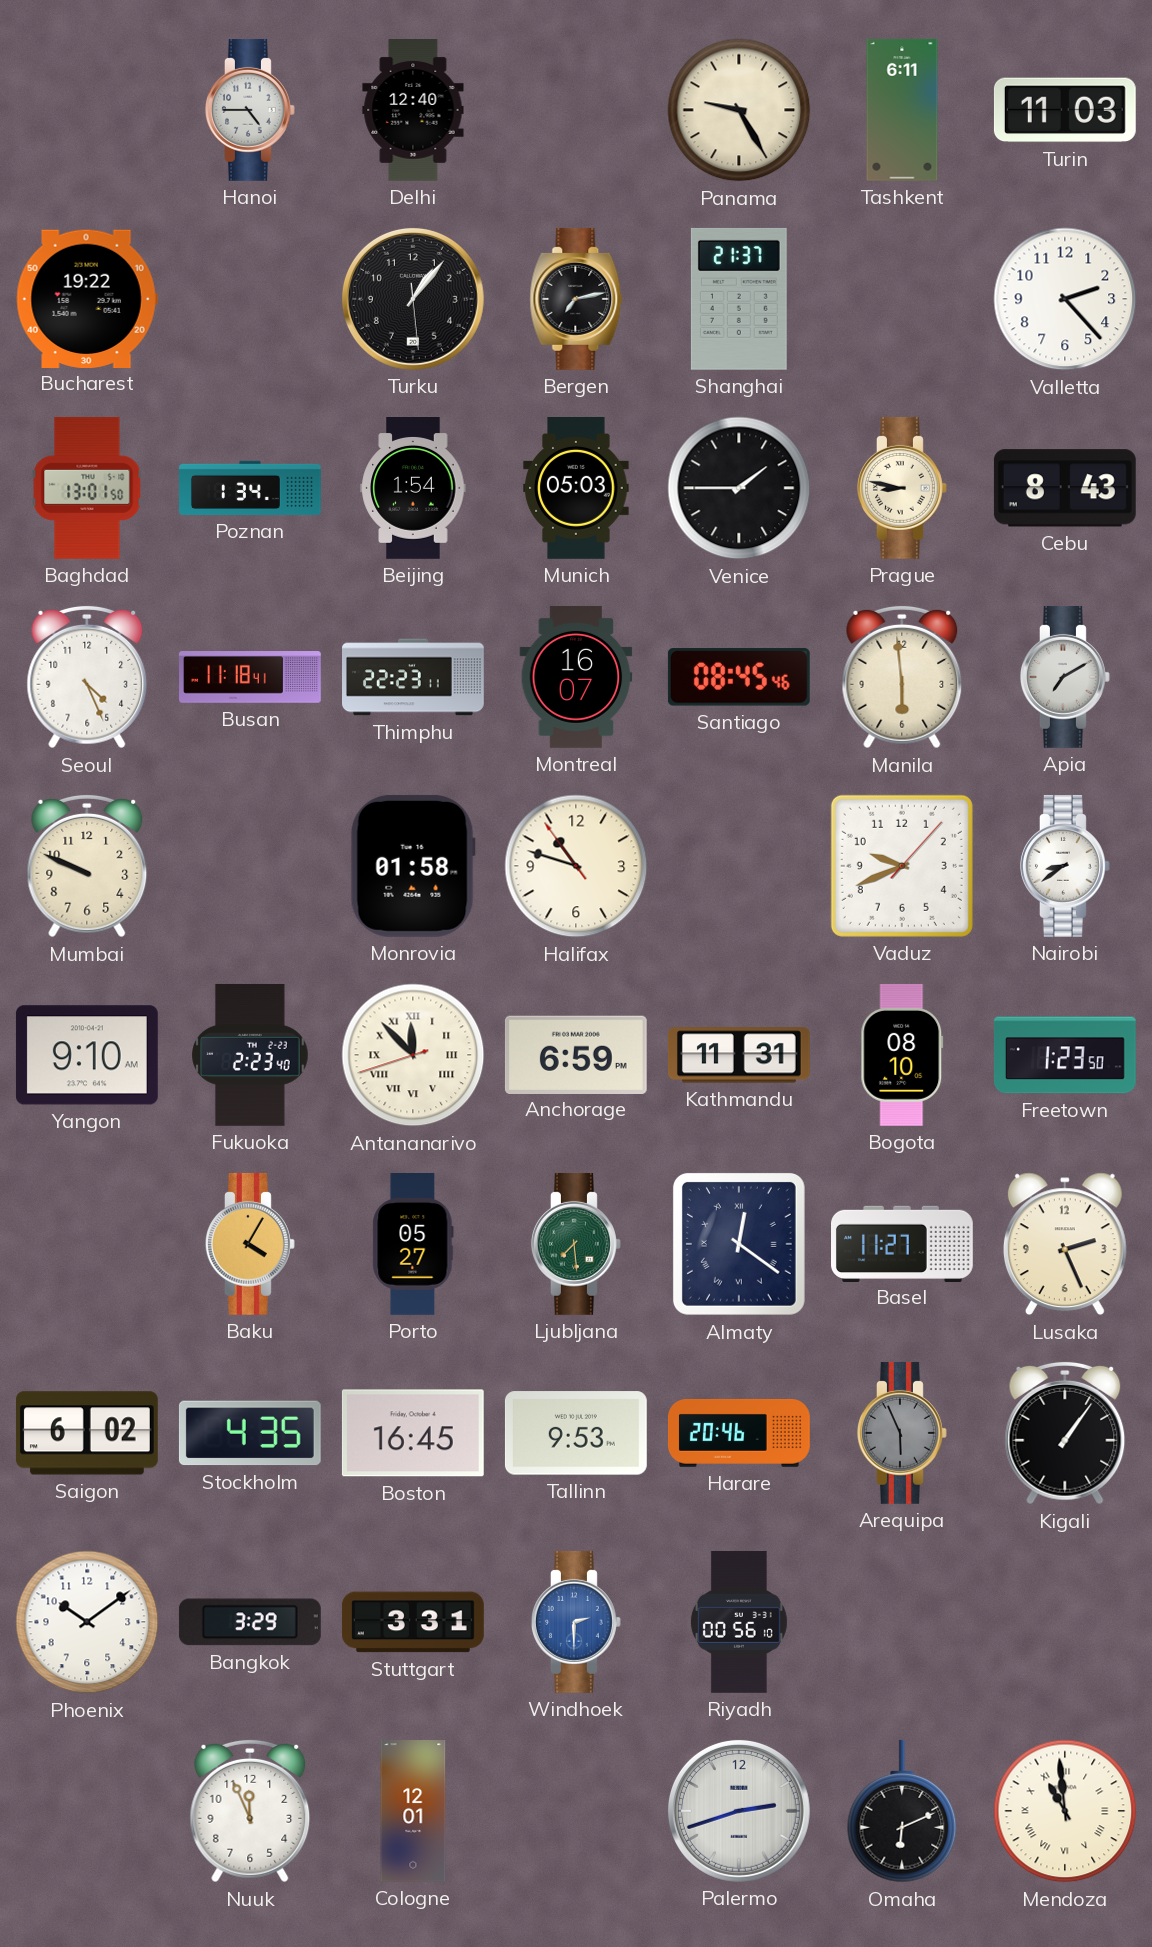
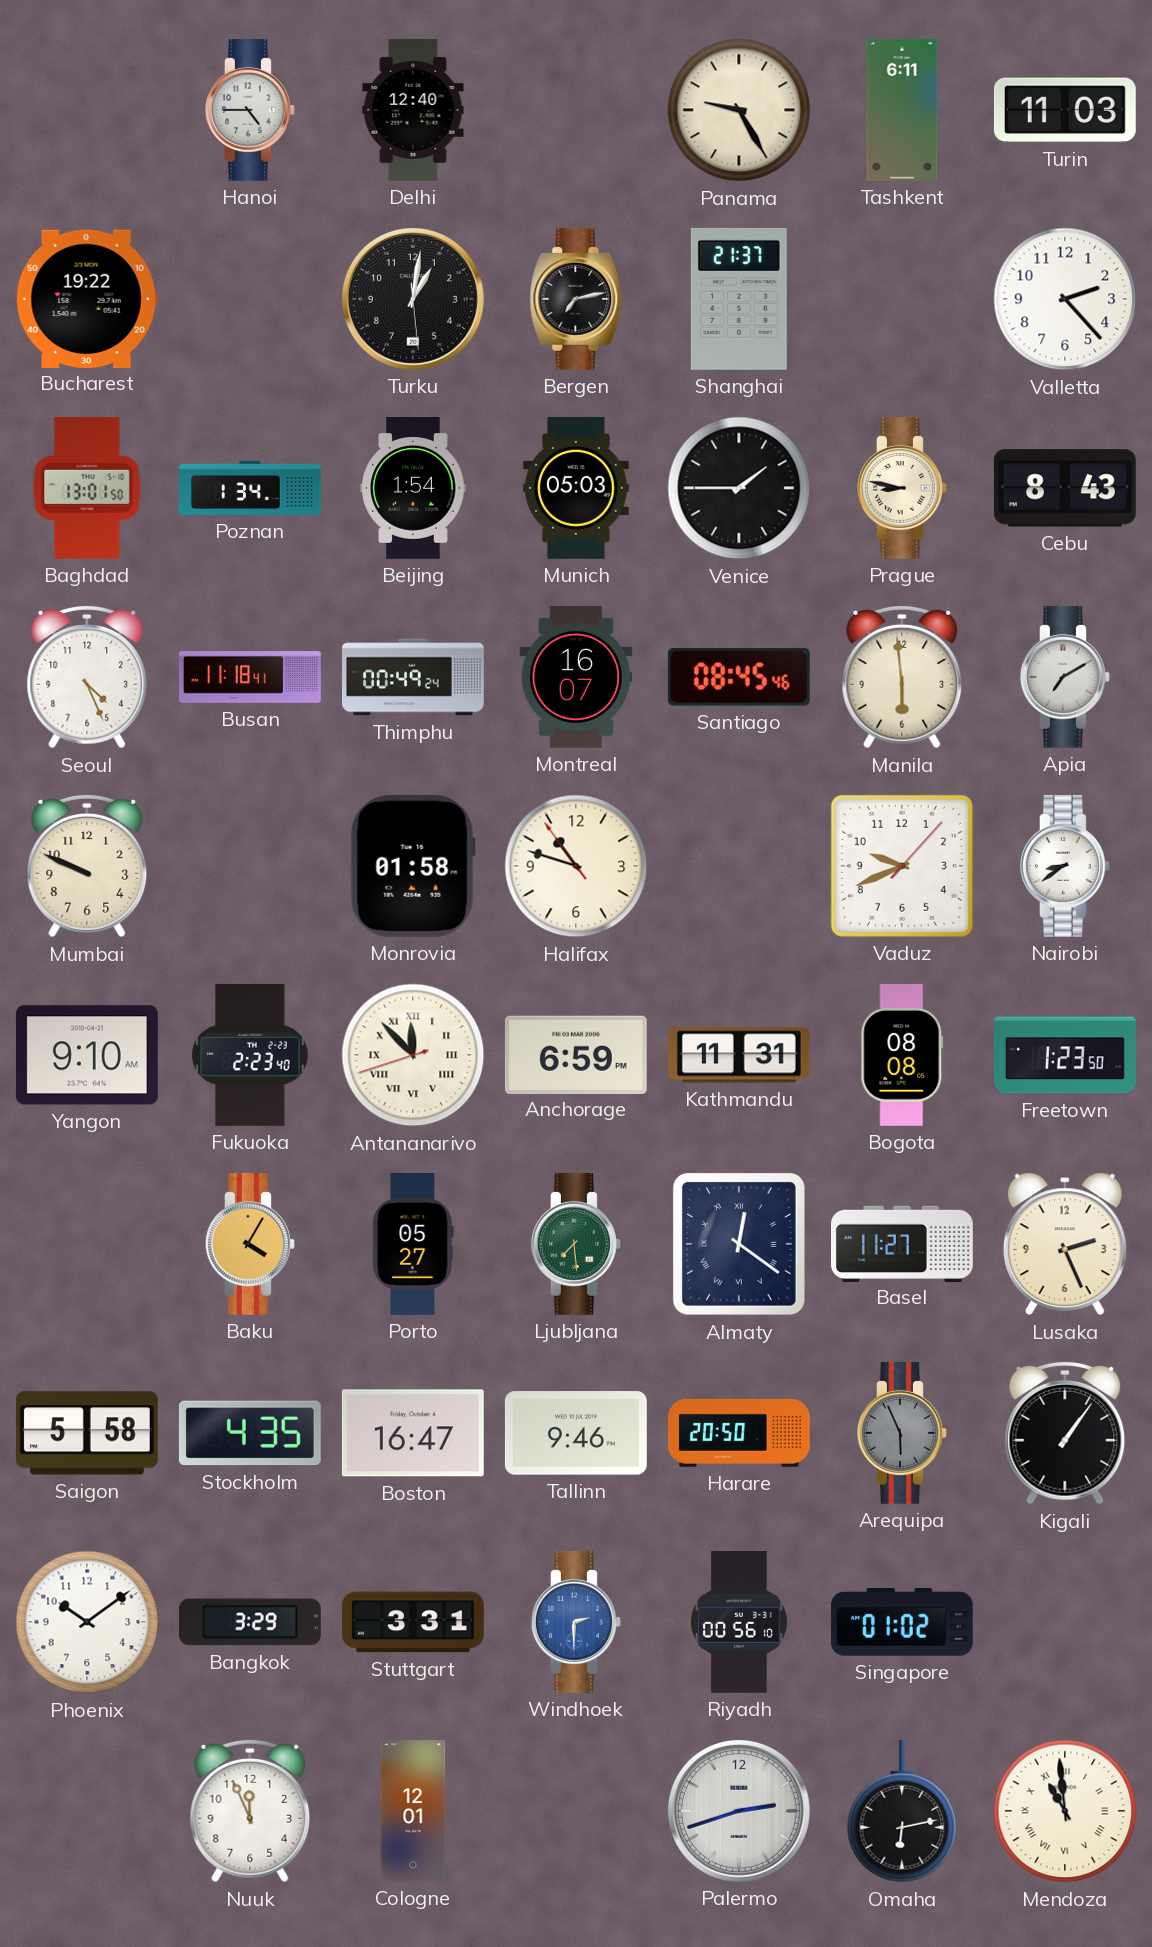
Turku: 1:06 -> 1:01 (413, 299)
Thimphu: 22:23 -> 00:49 (414, 677)
Bogota: 08:10 -> 08:08 (902, 1055)
Saigon: 6:02 -> 5:58 (87, 1433)
Boston: 16:45 -> 16:47 (413, 1433)
Tallinn: 9:53 -> 9:46 (576, 1433)
Harare: 20:46 -> 20:50 (739, 1433)
Singapore: none -> 01:02 (902, 1623)
Omaha: 6:11 -> 6:13 (902, 1811)
